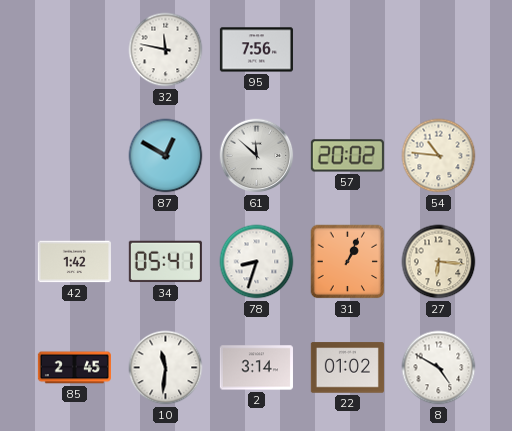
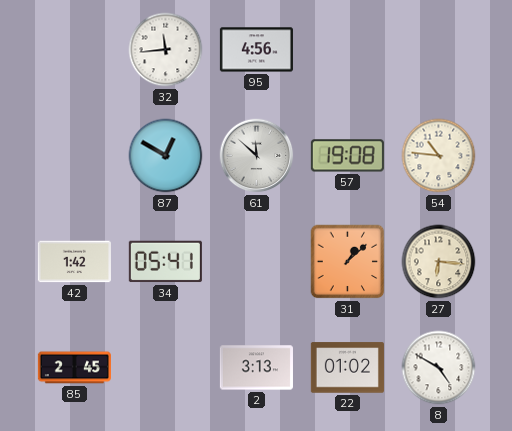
32: 11:47 -> 11:44 (166, 50)
95: 7:56 -> 4:56 (256, 50)
57: 20:02 -> 19:08 (347, 156)
78: 8:33 -> none (257, 262)
31: 1:04 -> 1:08 (348, 262)
10: 11:31 -> none (166, 368)
2: 3:14 -> 3:13 (256, 368)
